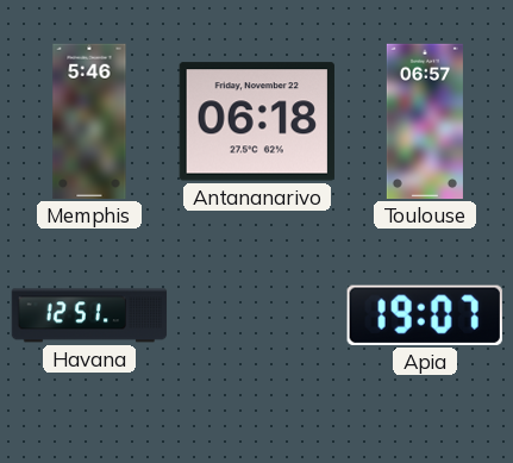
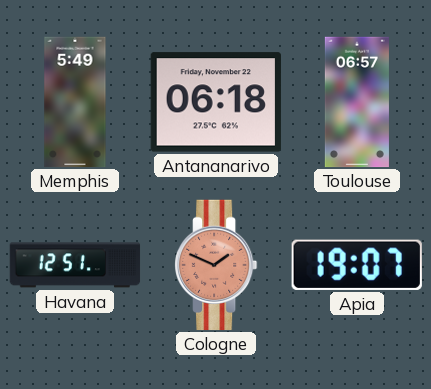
Memphis: 5:46 -> 5:49 (75, 102)
Cologne: none -> 1:49 (217, 265)
